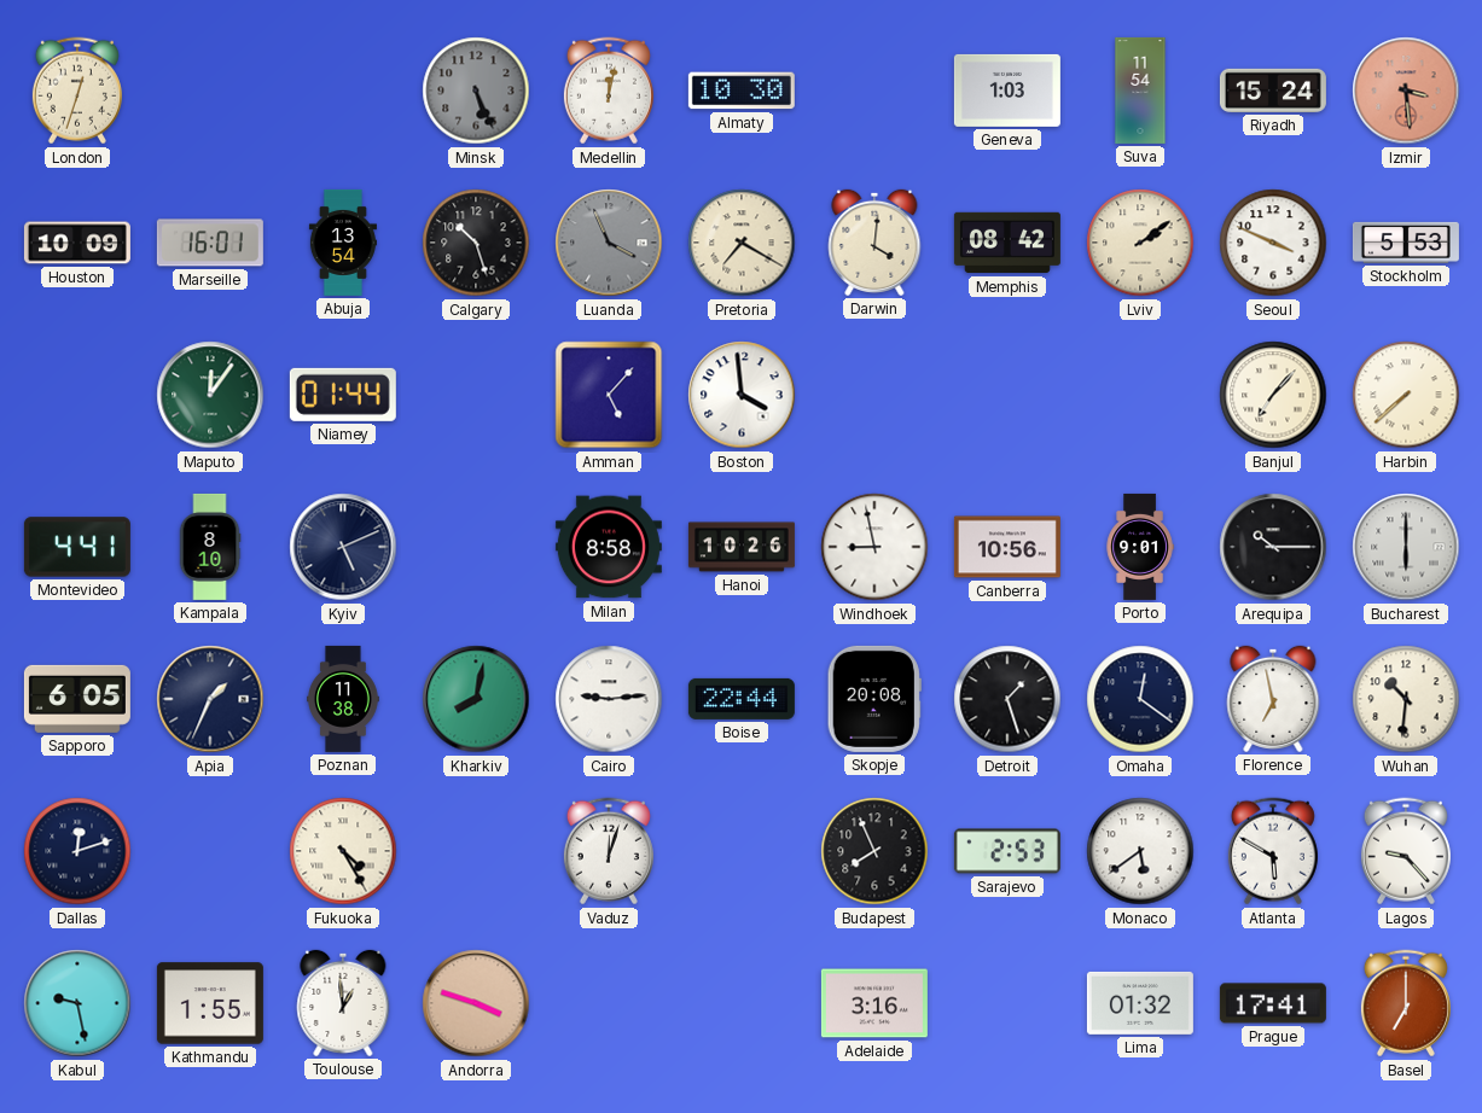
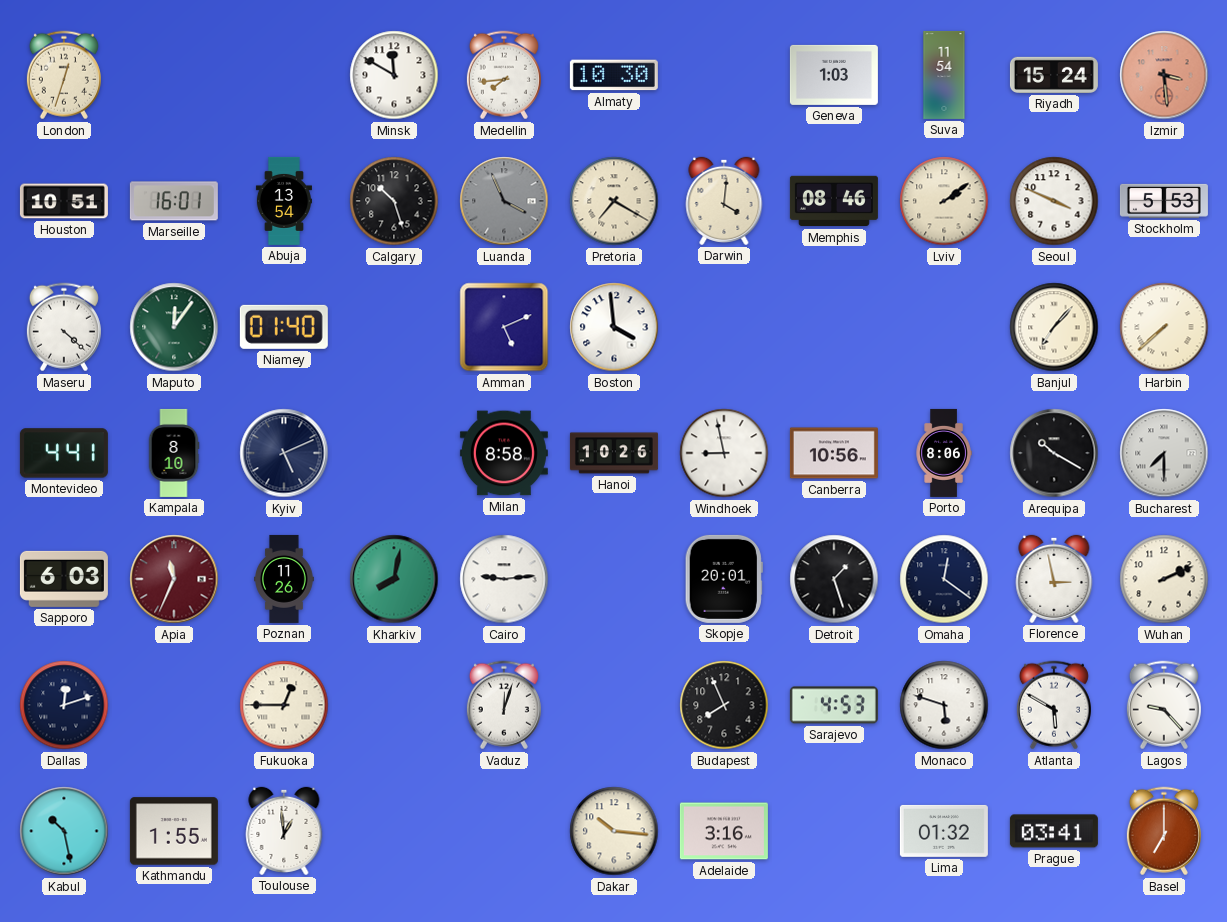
Minsk: 5:26 -> 11:50 (394, 75)
Minsk dial: grey -> white (394, 75)
Medellin: 12:02 -> 7:44 (504, 75)
Houston: 10:09 -> 10:51 (64, 201)
Memphis: 08:42 -> 08:46 (834, 201)
Maseru: none -> 4:22 (64, 327)
Niamey: 01:44 -> 01:40 (284, 327)
Amman: 5:07 -> 5:11 (504, 327)
Porto: 9:01 -> 8:06 (944, 453)
Arequipa: 10:15 -> 10:20 (1054, 453)
Bucharest: 6:00 -> 7:30 (1164, 453)
Sapporo: 6:05 -> 6:03 (64, 579)
Apia: 1:34 -> 11:34 (174, 579)
Apia dial: navy -> burgundy (174, 579)
Poznan: 11:38 -> 11:26 (285, 579)
Boise: 22:44 -> none (742, 699)
Skopje: 20:08 -> 20:01 (724, 579)
Florence: 6:58 -> 2:58 (1054, 579)
Wuhan: 10:31 -> 2:11 (1164, 579)
Fukuoka: 4:25 -> 12:45 (284, 705)
Sarajevo: 2:53 -> 4:53 (834, 705)
Monaco: 5:39 -> 5:48 (944, 705)
Kabul: 9:28 -> 10:28 (64, 831)
Andorra: 3:48 -> none (476, 1003)
Dakar: none -> 10:16 (614, 831)
Prague: 17:41 -> 03:41 (1054, 831)
